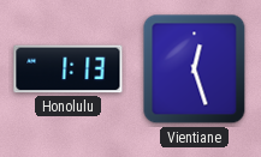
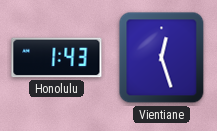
Honolulu: 1:13 -> 1:43 (57, 58)
